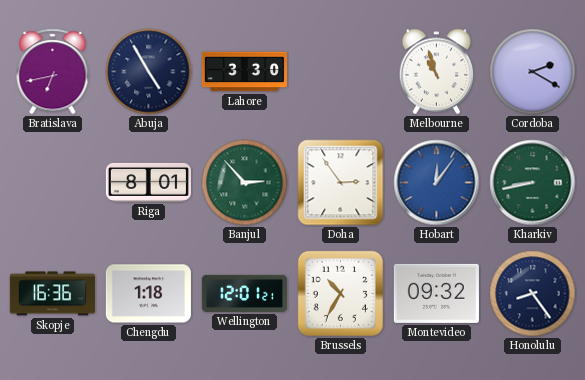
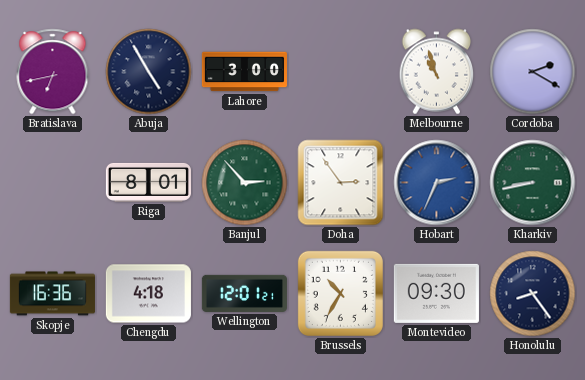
Lahore: 3:30 -> 3:00 (244, 72)
Hobart: 12:06 -> 2:34 (437, 183)
Chengdu: 1:18 -> 4:18 (148, 294)
Montevideo: 09:32 -> 09:30 (436, 293)
